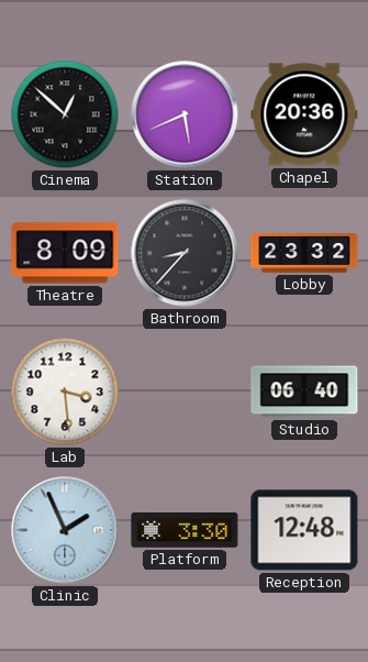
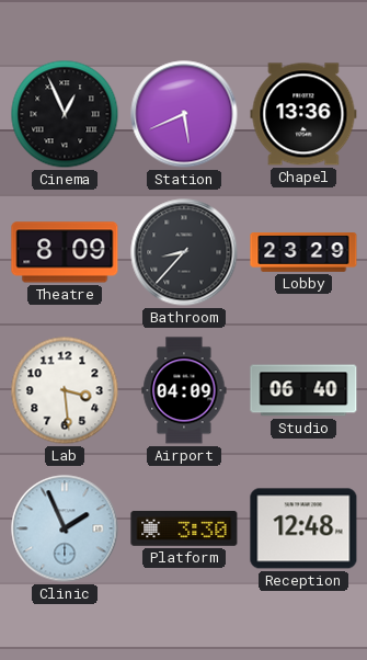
Cinema: 12:52 -> 12:56 (65, 114)
Chapel: 20:36 -> 13:36 (303, 114)
Lobby: 23:32 -> 23:29 (303, 252)
Airport: none -> 04:09 (184, 390)
